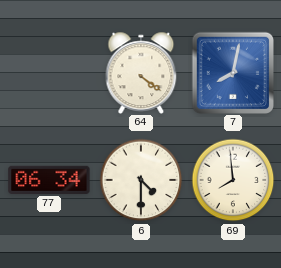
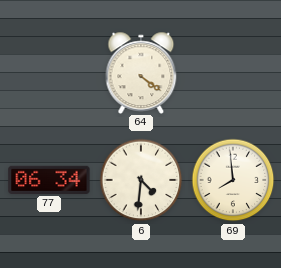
7: 8:02 -> none (232, 72)
6: 4:30 -> 4:31 (141, 180)
